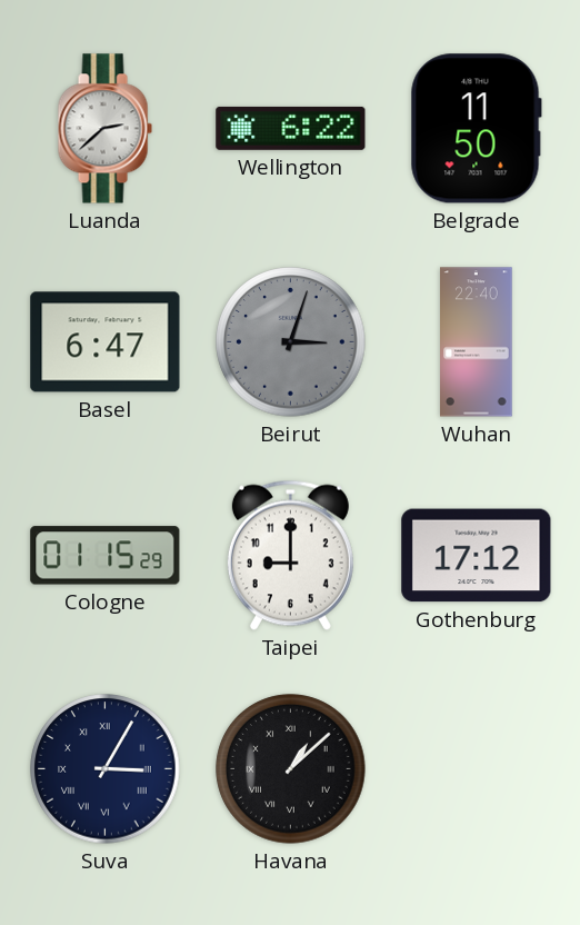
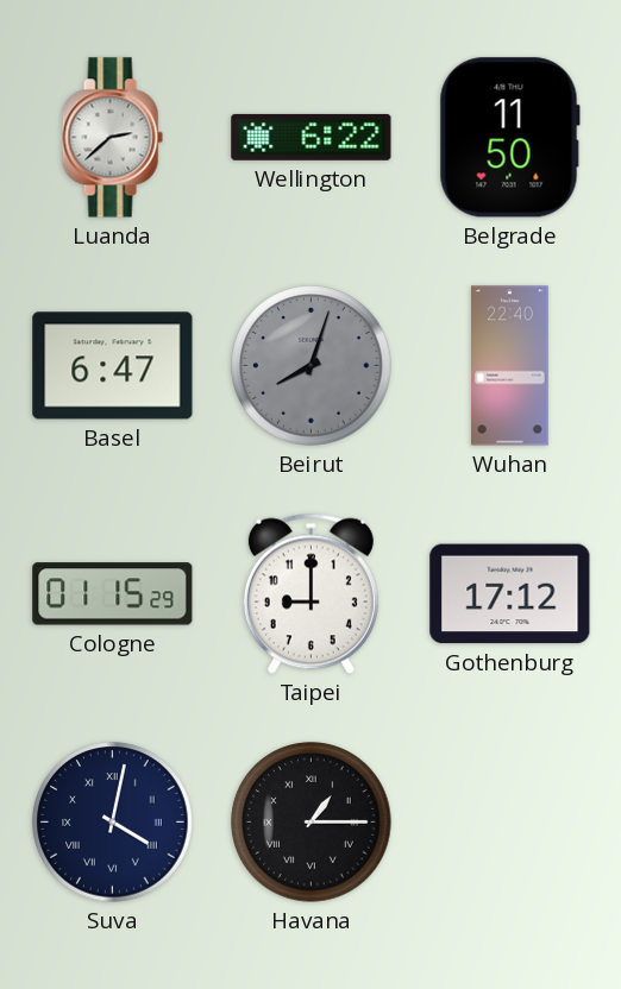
Beirut: 3:03 -> 8:03 (312, 366)
Suva: 3:05 -> 4:02 (113, 823)
Havana: 1:08 -> 1:15 (312, 823)
